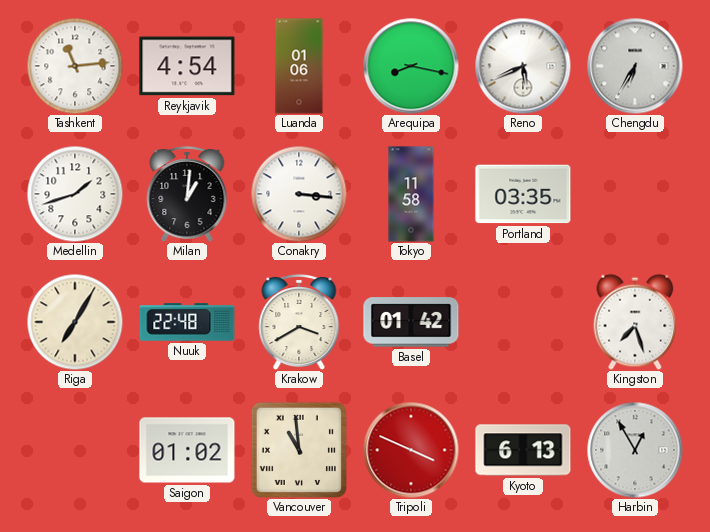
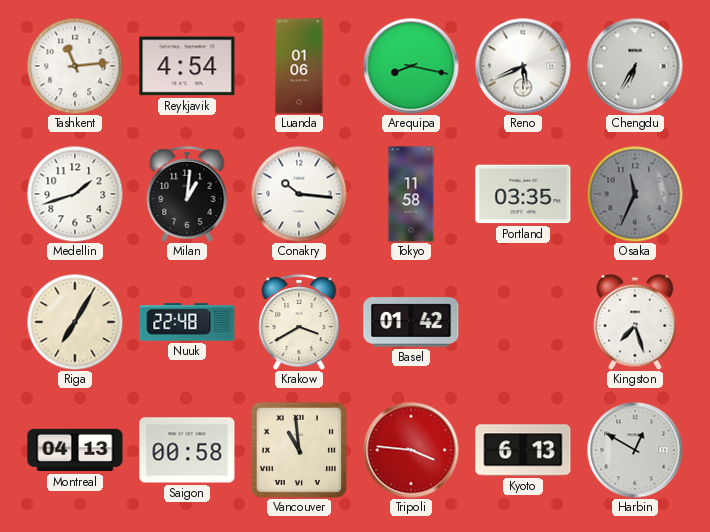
Conakry: 3:16 -> 10:16 (299, 194)
Osaka: none -> 11:34 (635, 194)
Montreal: none -> 04:13 (75, 450)
Saigon: 01:02 -> 00:58 (187, 450)
Tripoli: 3:49 -> 3:46 (411, 450)
Harbin: 12:55 -> 12:50 (635, 450)
